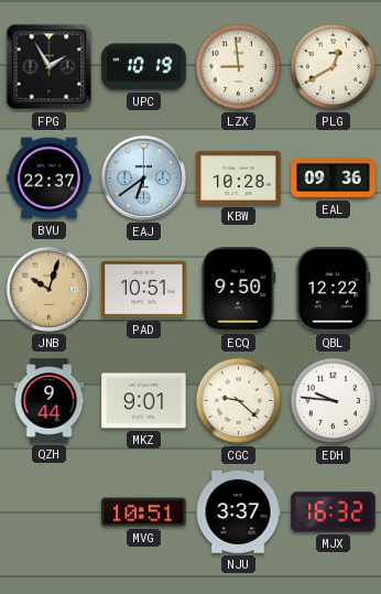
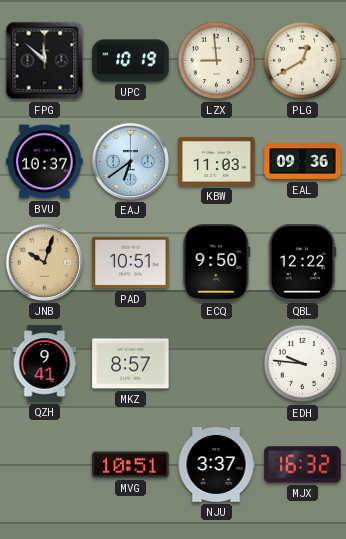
FPG: 1:55 -> 11:52 (45, 61)
BVU: 22:37 -> 10:37 (45, 162)
KBW: 10:28 -> 11:03 (217, 161)
QZH: 9:44 -> 9:41 (45, 364)
MKZ: 9:01 -> 8:57 (131, 364)
CGC: 9:22 -> none (239, 401)
